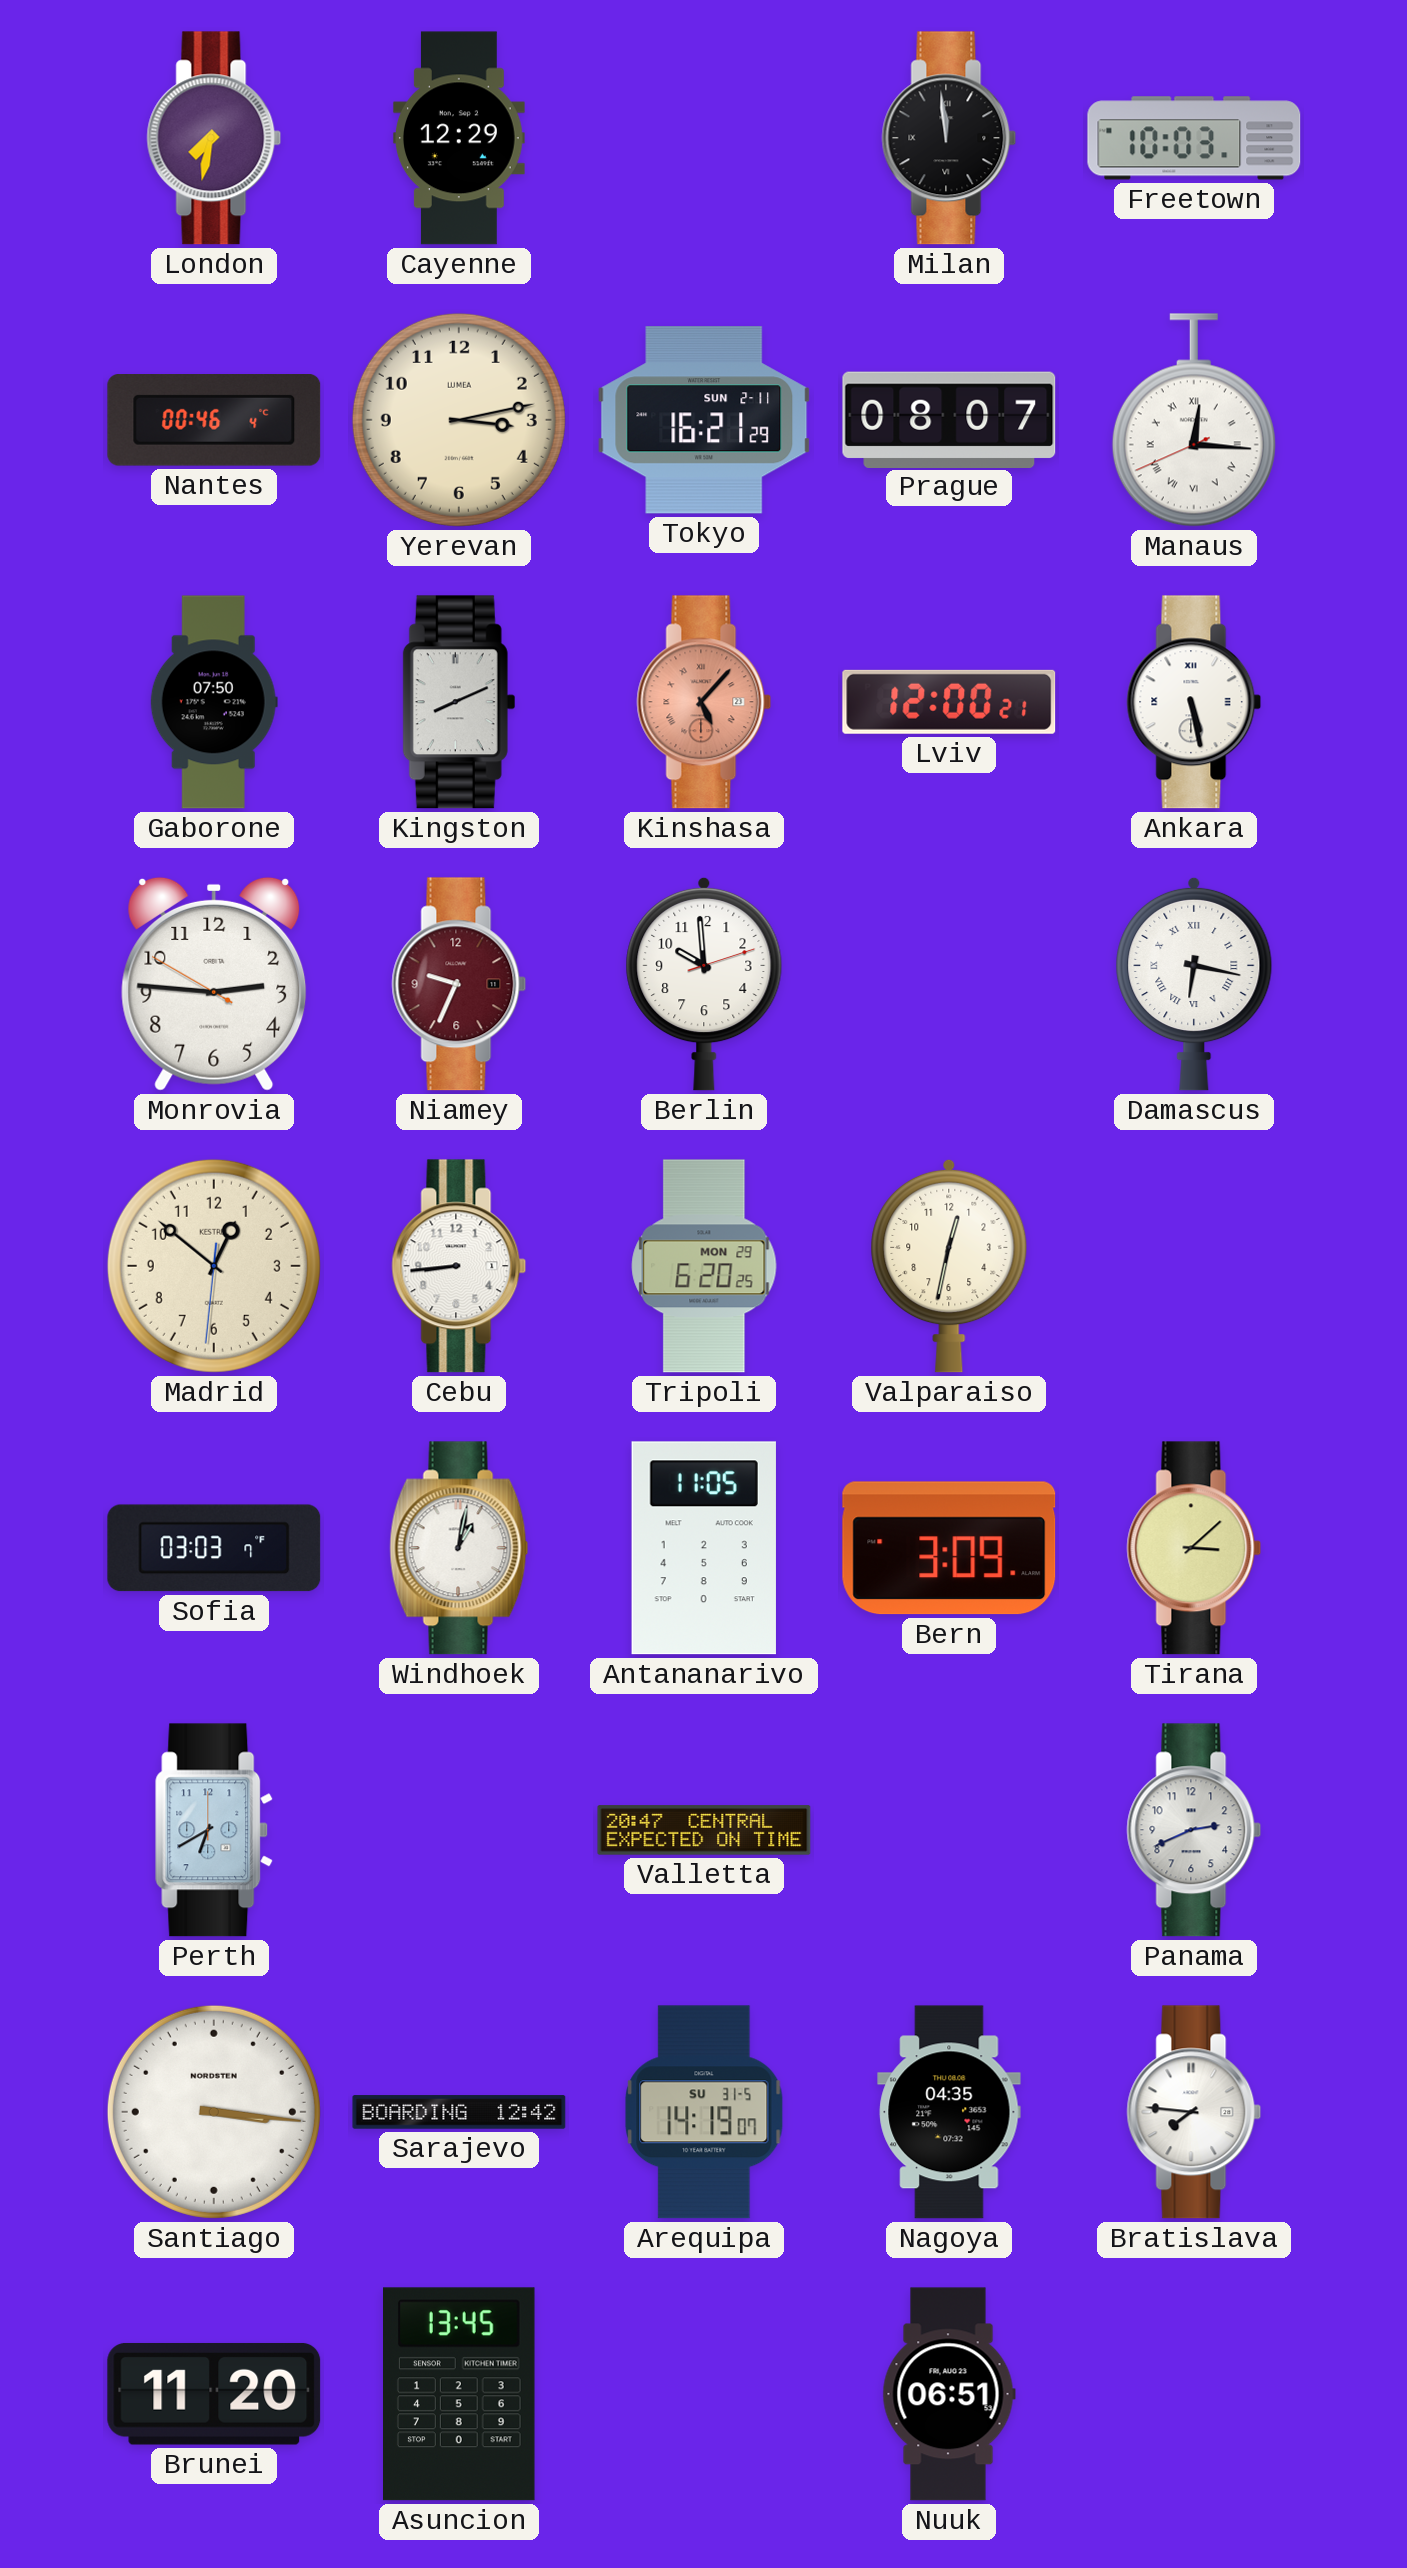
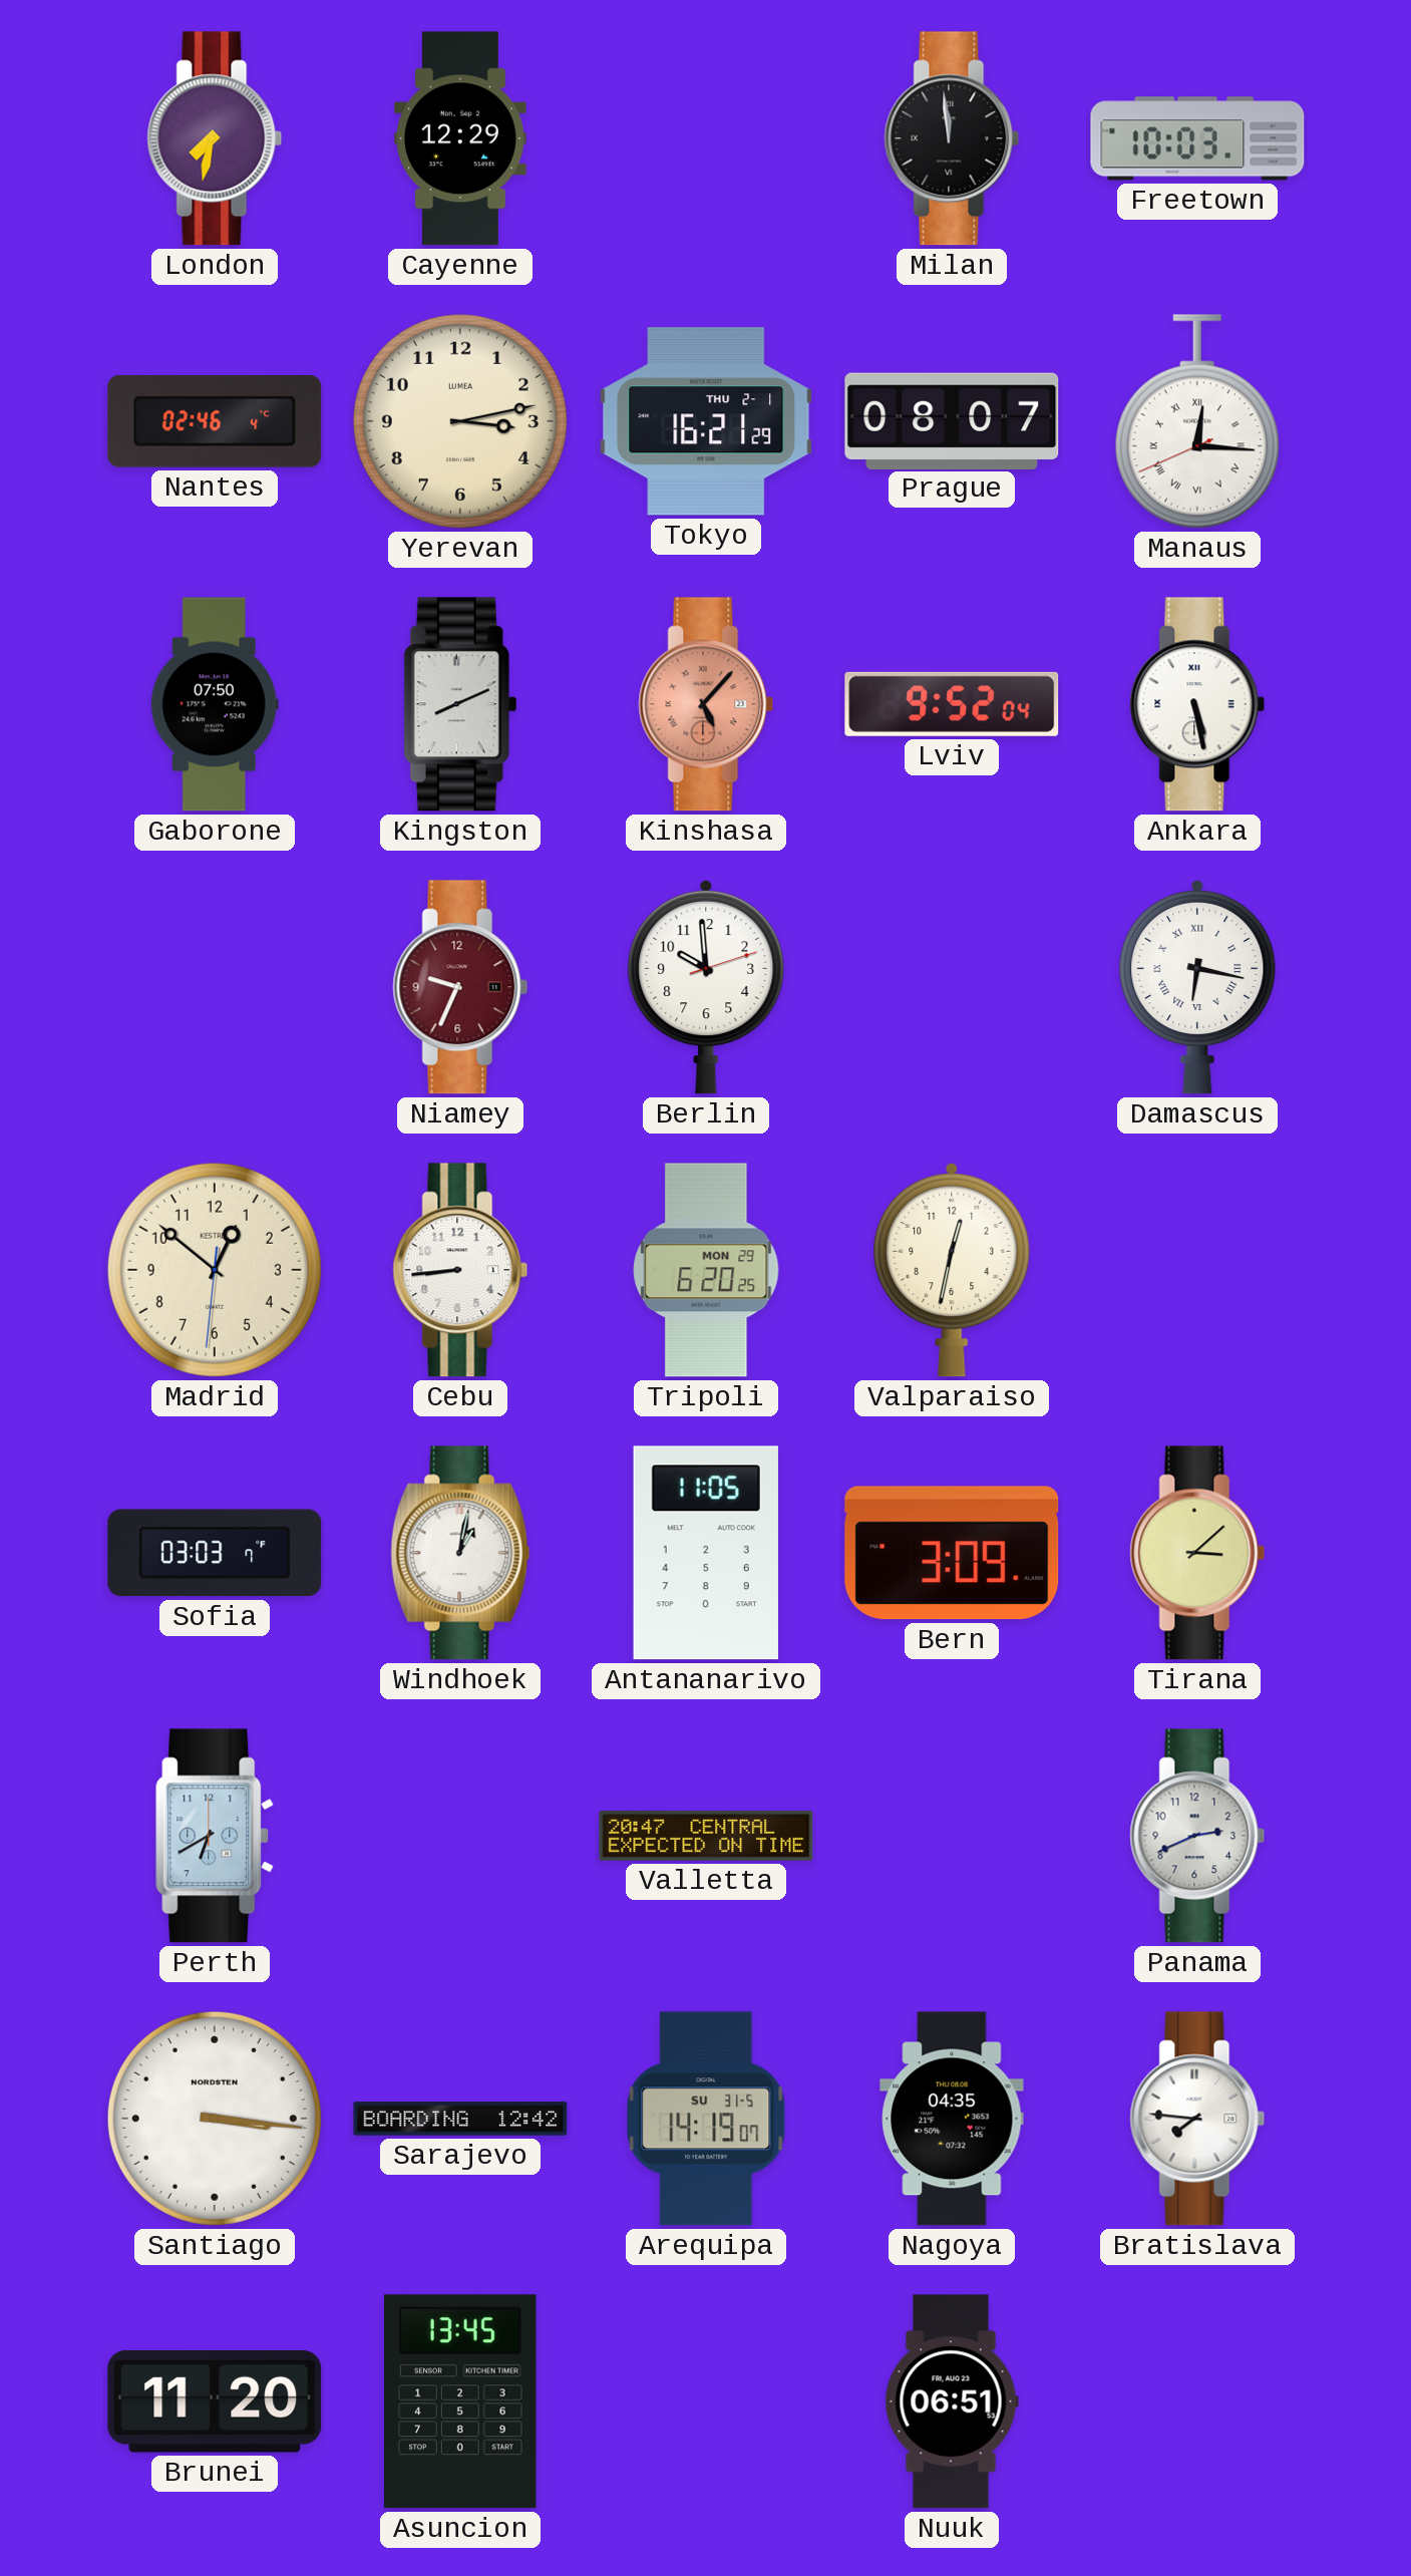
Nantes: 00:46 -> 02:46 (215, 422)
Tokyo date: SUN 2-11 -> THU 2-1 (706, 421)
Lviv: 12:00 -> 9:52 (952, 704)
Monrovia: 2:45 -> none (214, 984)
